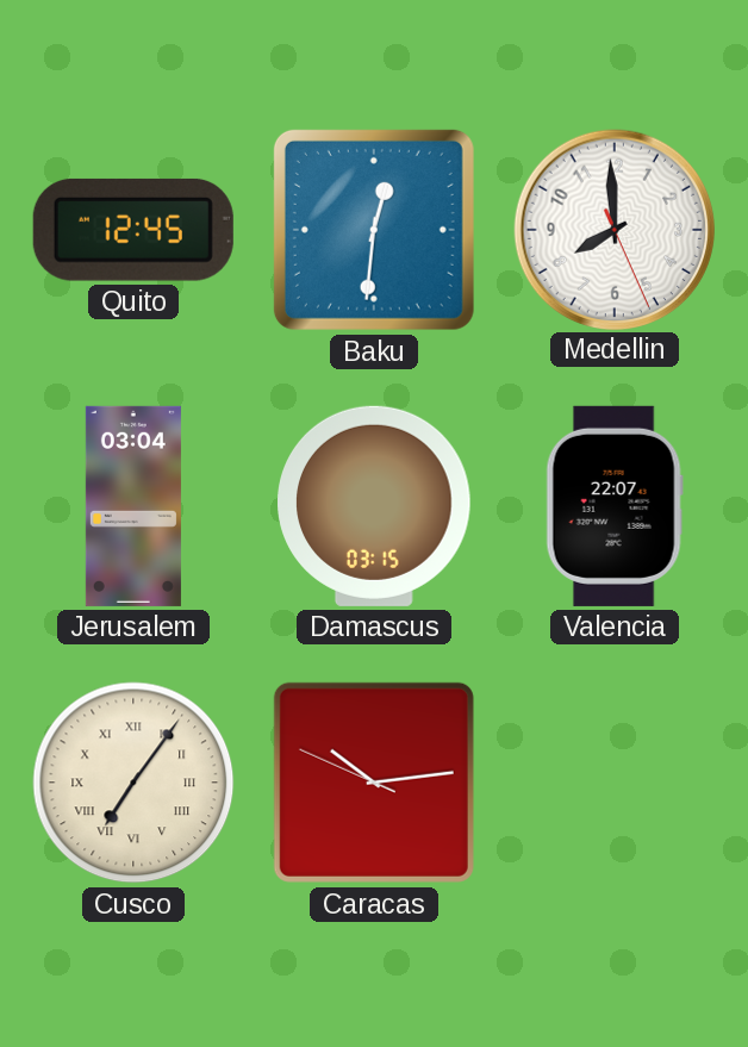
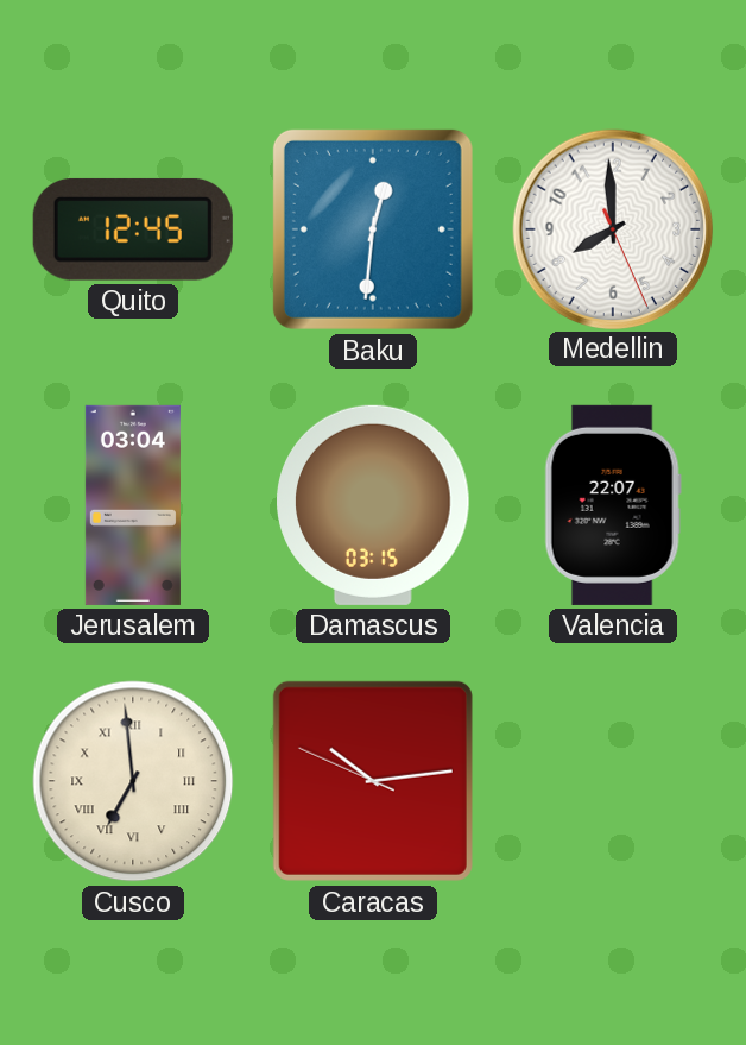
Cusco: 7:06 -> 6:59 (133, 781)
